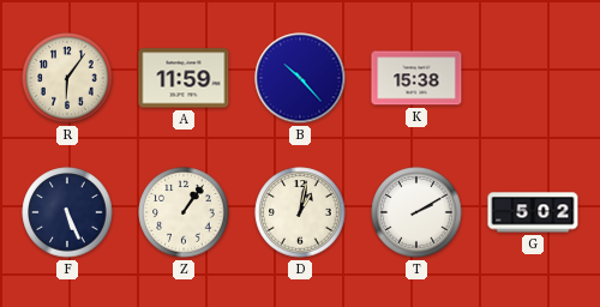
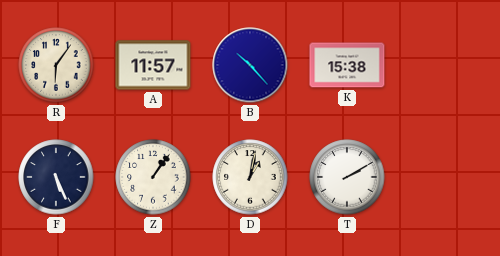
A: 11:59 -> 11:57 (153, 65)
G: 5:02 -> none (533, 212)
